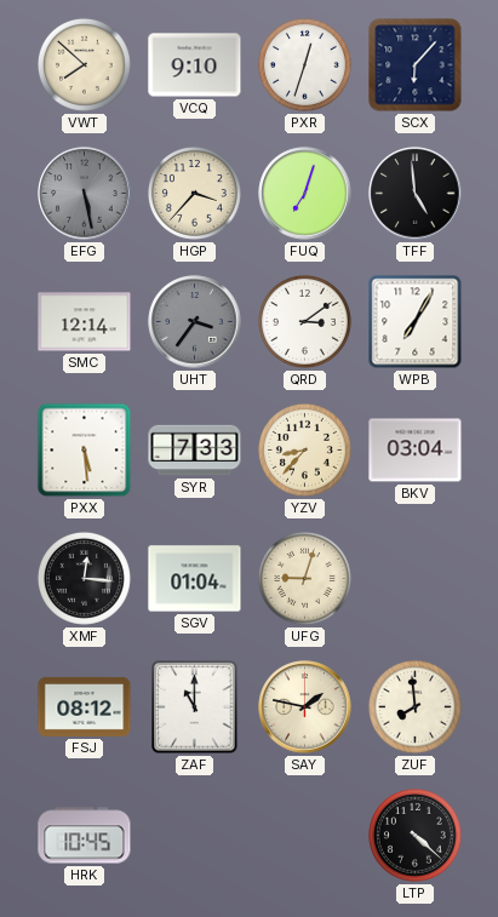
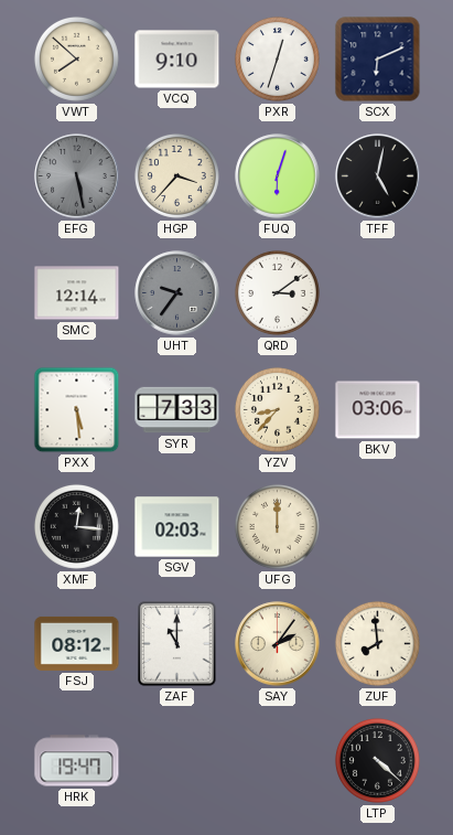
SCX: 6:07 -> 6:11 (378, 60)
FUQ: 7:03 -> 6:03 (278, 176)
TFF: 4:59 -> 5:02 (378, 176)
UHT: 3:36 -> 9:36 (177, 293)
WPB: 7:05 -> none (416, 322)
BKV: 03:04 -> 03:06 (378, 410)
SGV: 01:04 -> 02:03 (177, 527)
UFG: 9:03 -> 12:00 (277, 526)
SAY: 1:47 -> 2:06 (278, 644)
HRK: 10:45 -> 19:47 (77, 761)
